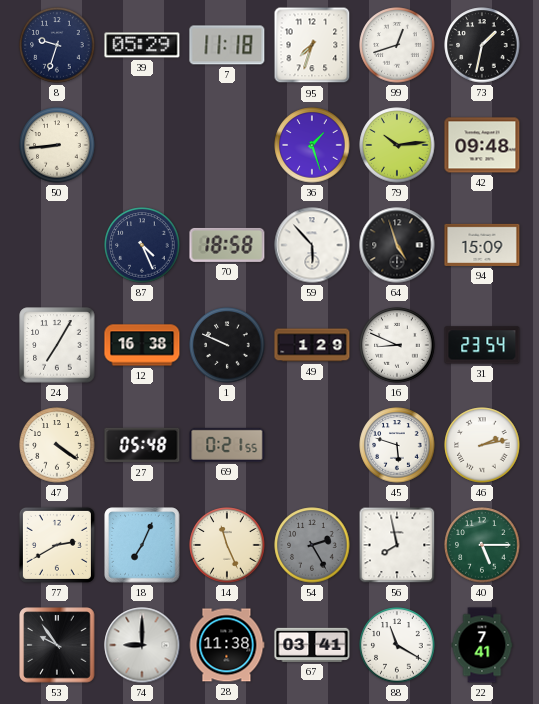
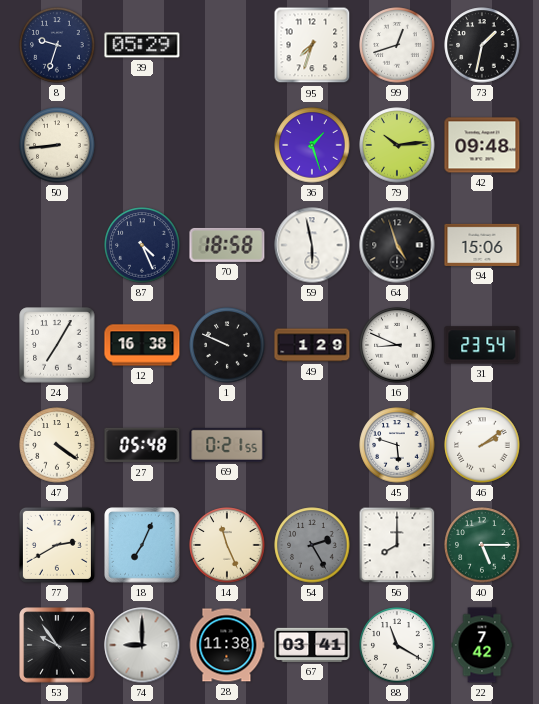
7: 11:18 -> none (227, 45)
59: 5:53 -> 5:58 (312, 245)
94: 15:09 -> 15:06 (482, 245)
46: 2:13 -> 2:09 (482, 445)
56: 7:58 -> 8:00 (397, 545)
22: 7:41 -> 7:42 (482, 645)
